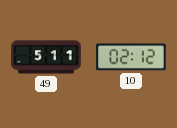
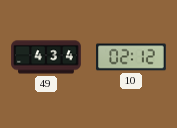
49: 5:11 -> 4:34 (46, 57)
